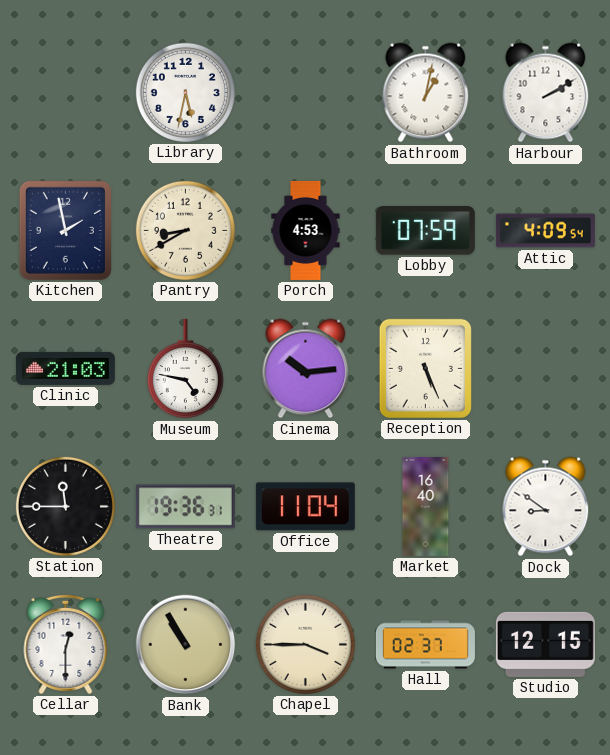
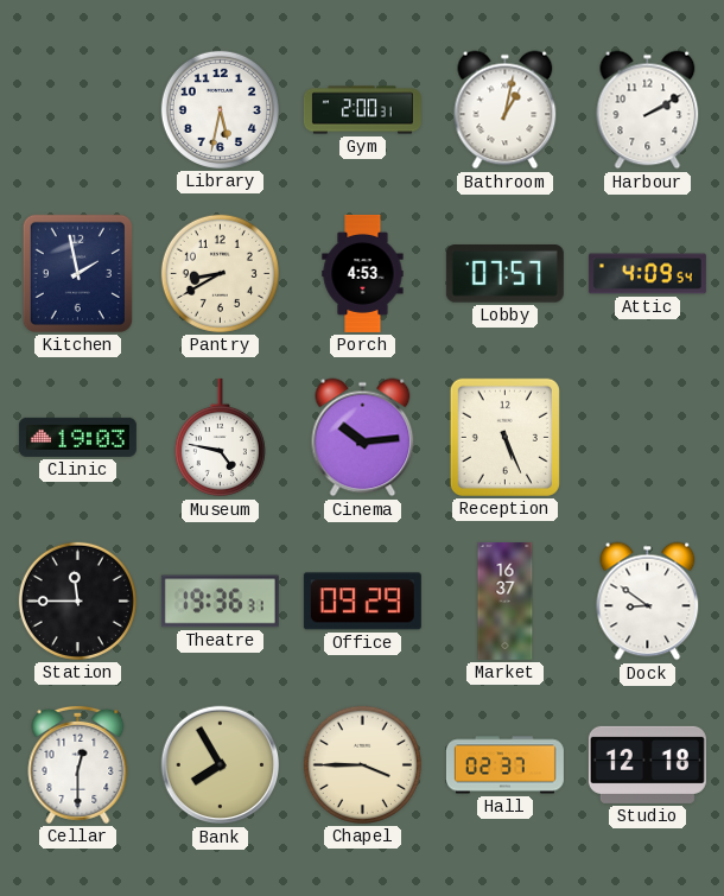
Gym: none -> 2:00 (362, 110)
Lobby: 07:59 -> 07:57 (504, 274)
Clinic: 21:03 -> 19:03 (77, 437)
Office: 11:04 -> 09:29 (362, 602)
Market: 16:40 -> 16:37 (506, 600)
Bank: 10:55 -> 7:55 (221, 765)
Studio: 12:15 -> 12:18 (647, 764)
